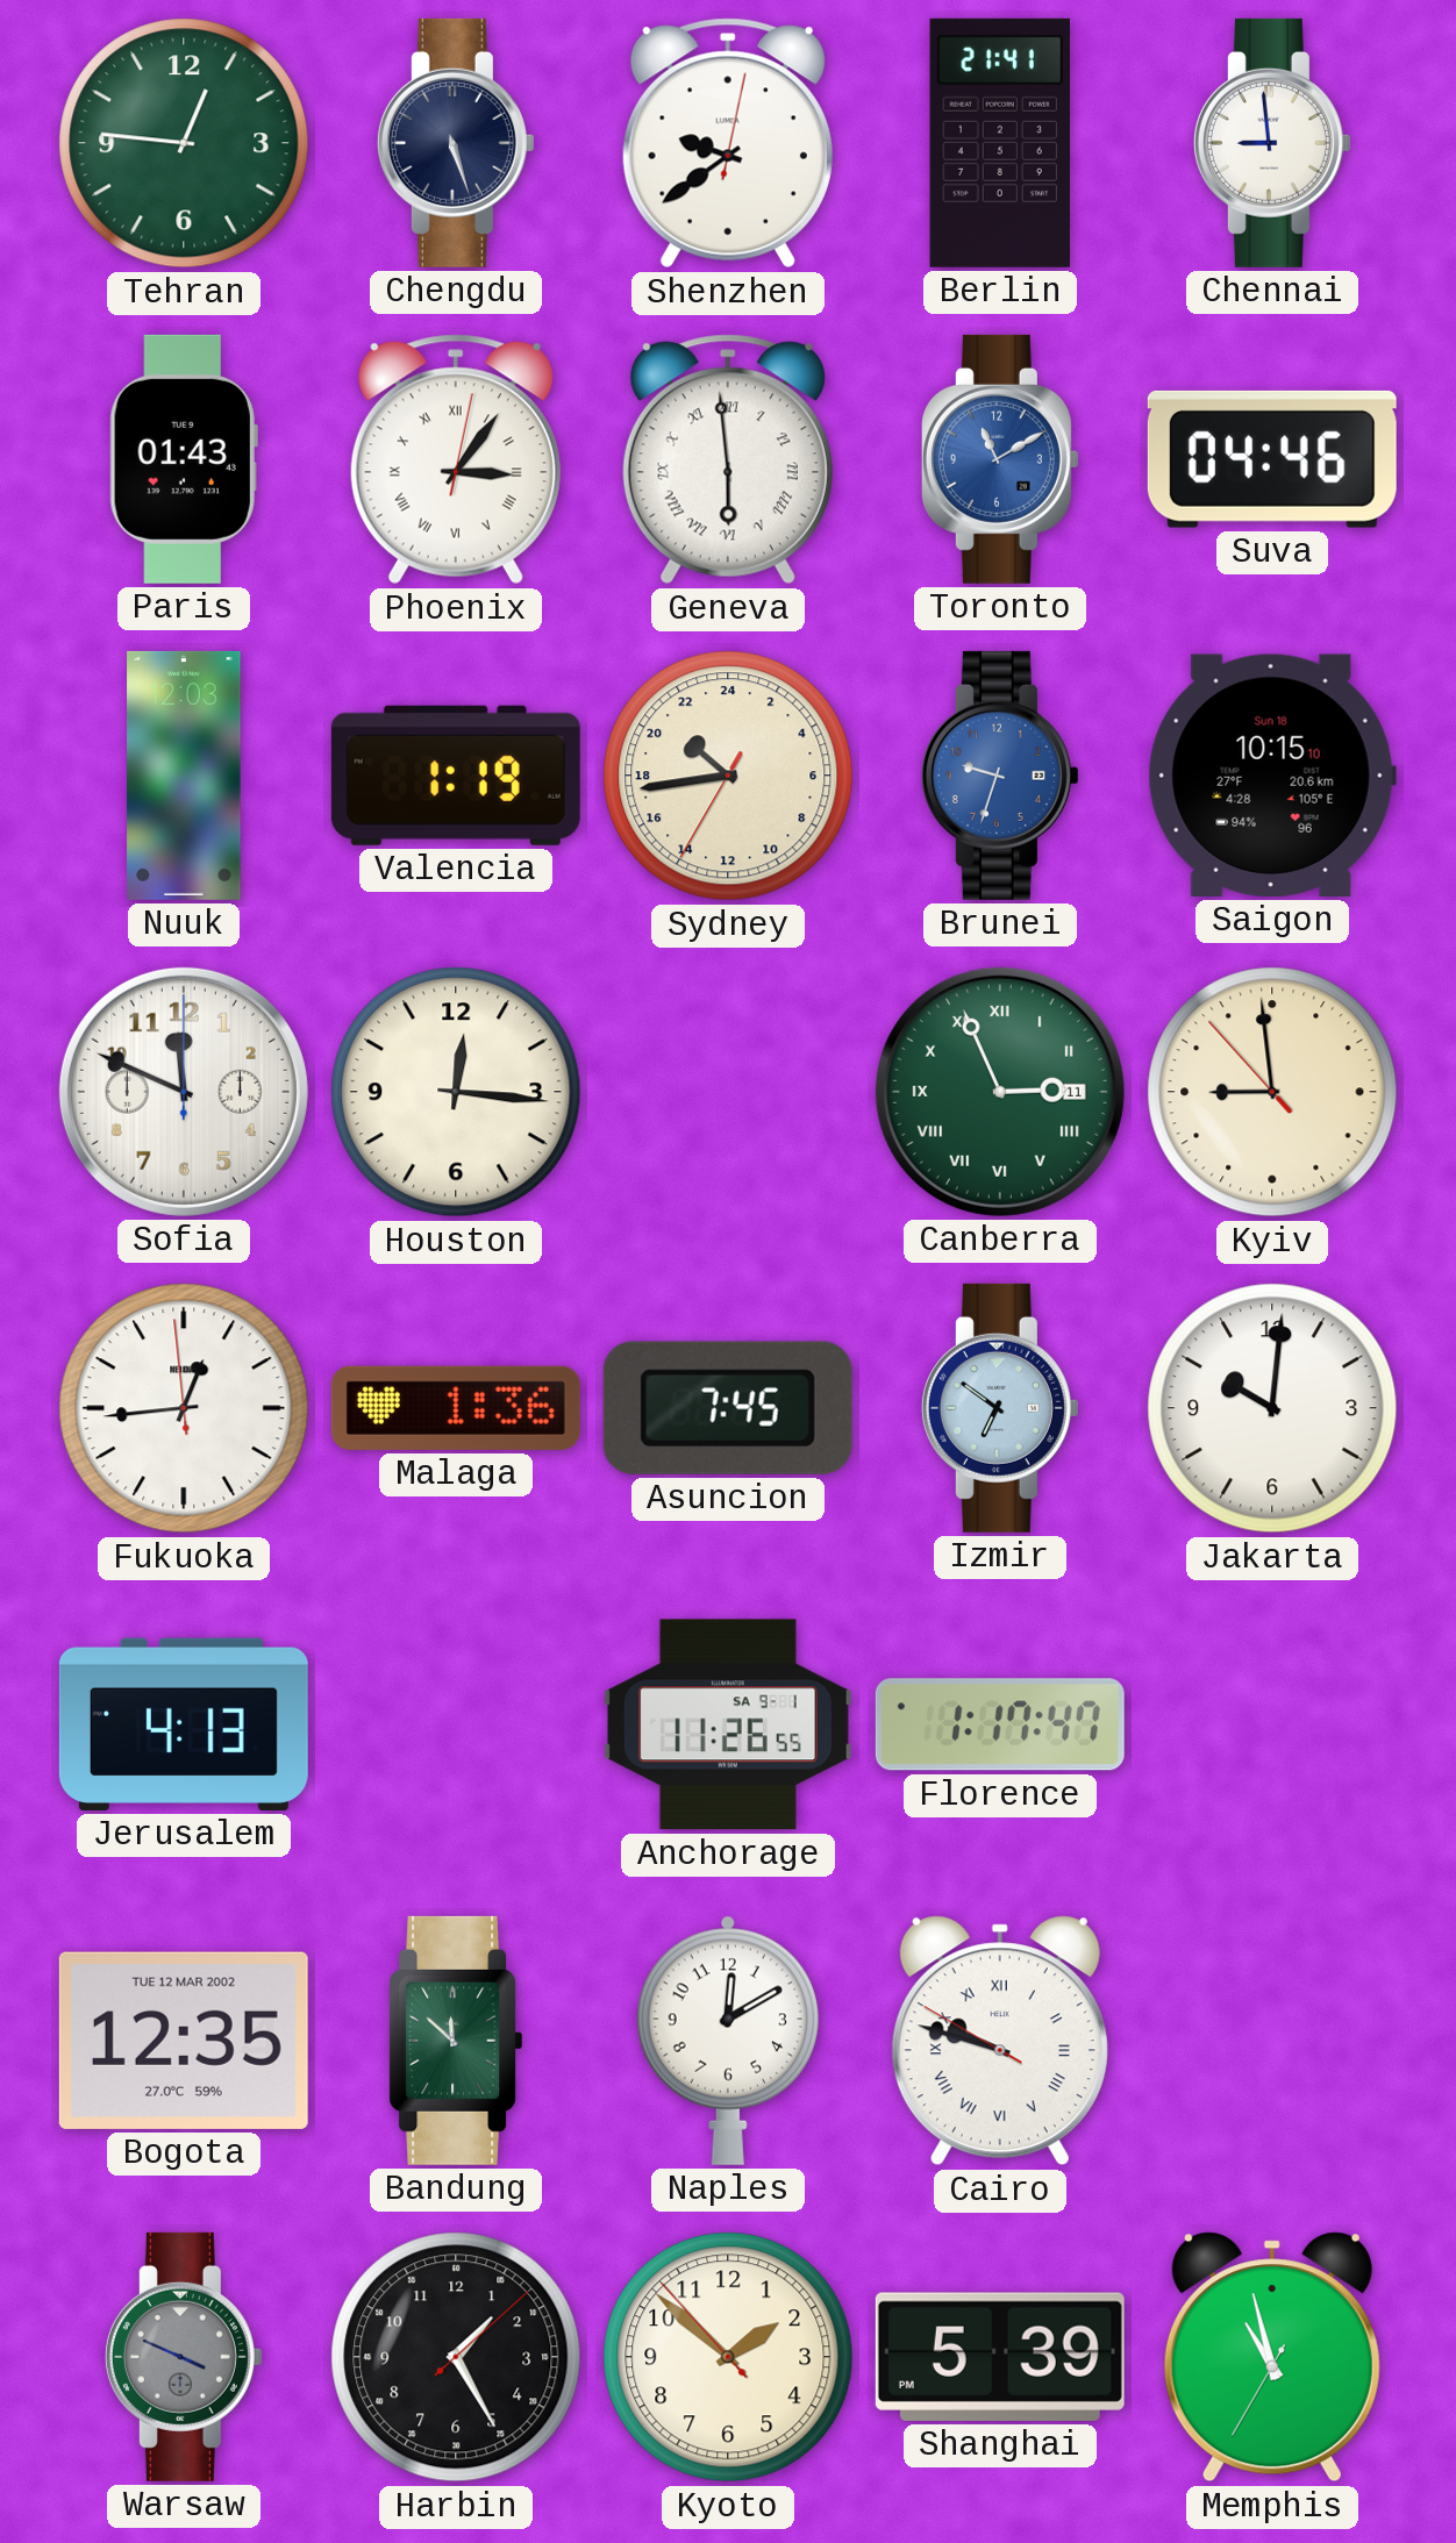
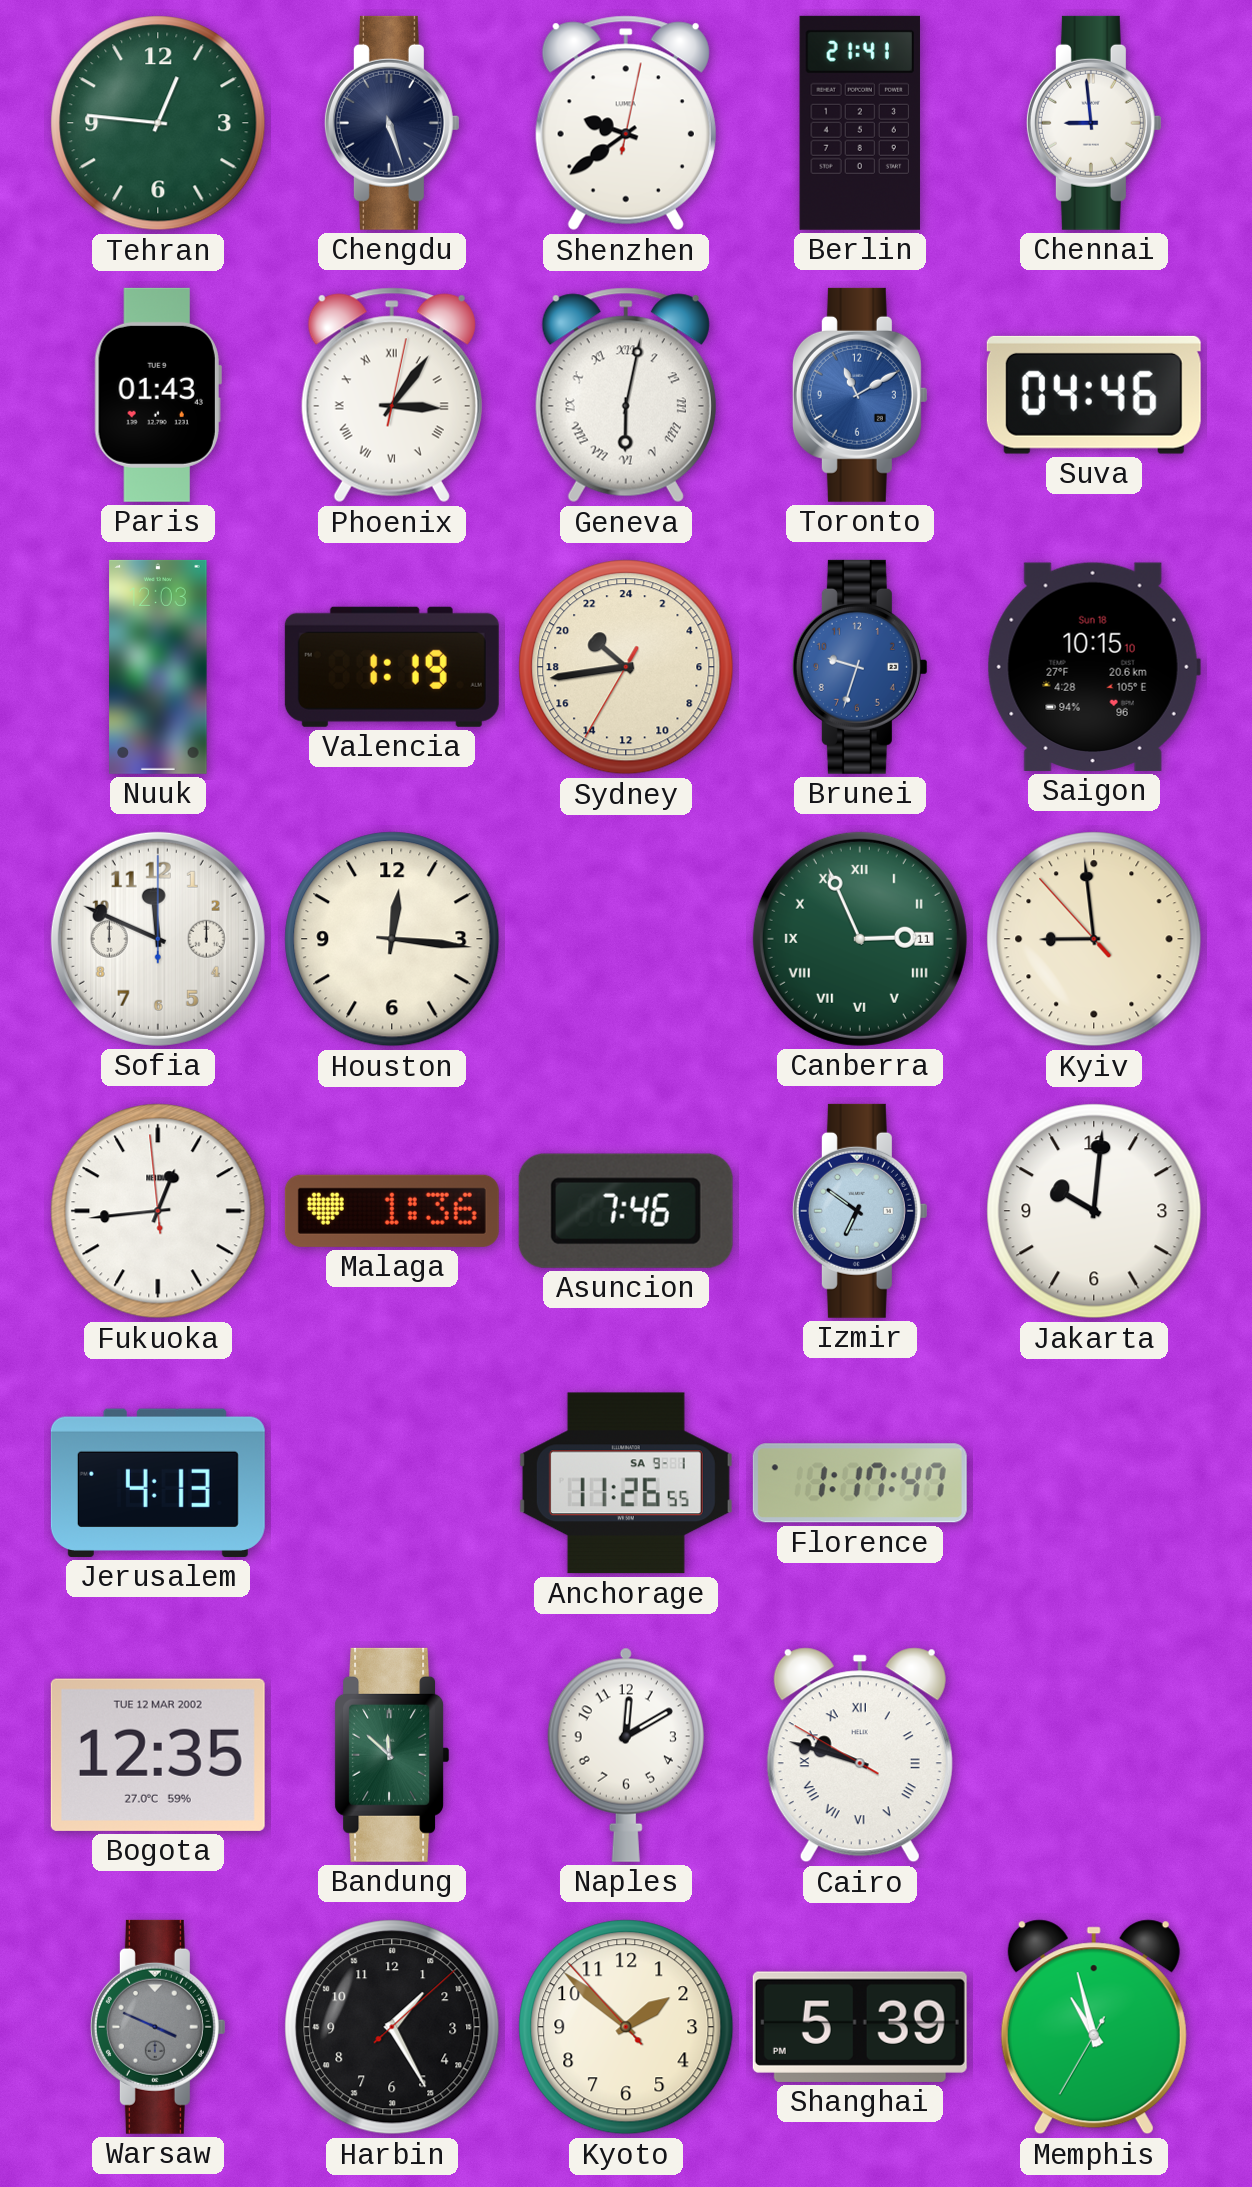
Geneva: 5:59 -> 6:02 (626, 395)
Asuncion: 7:45 -> 7:46 (626, 1211)
